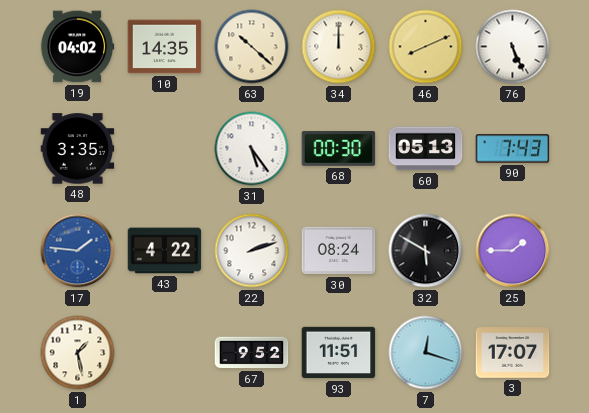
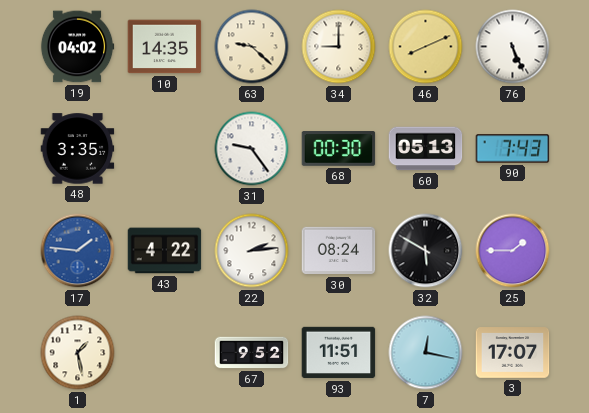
63: 10:22 -> 9:22 (252, 47)
34: 12:00 -> 9:00 (339, 47)
31: 5:24 -> 9:24 (252, 149)
22: 2:12 -> 2:14 (252, 251)
7: 12:18 -> 12:17 (426, 353)
